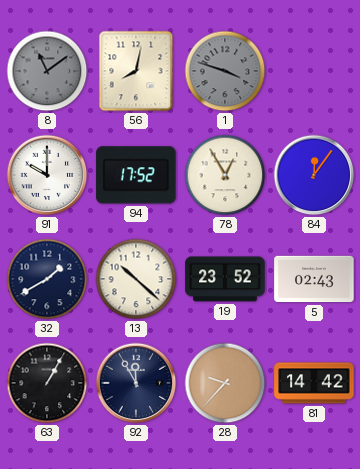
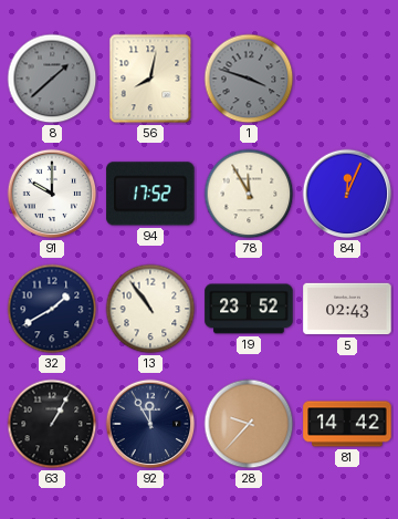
8: 11:09 -> 1:38 (52, 79)
78: 12:55 -> 11:55 (249, 194)
84: 12:06 -> 12:04 (347, 194)
13: 10:22 -> 10:54 (150, 309)
